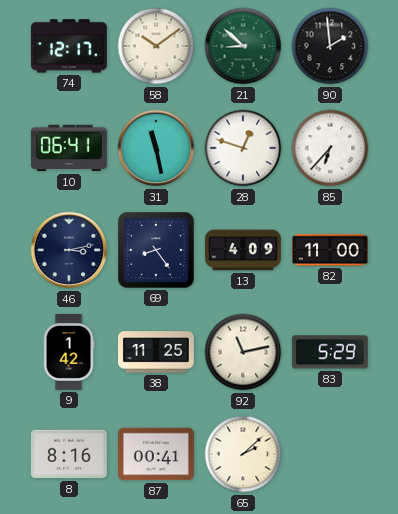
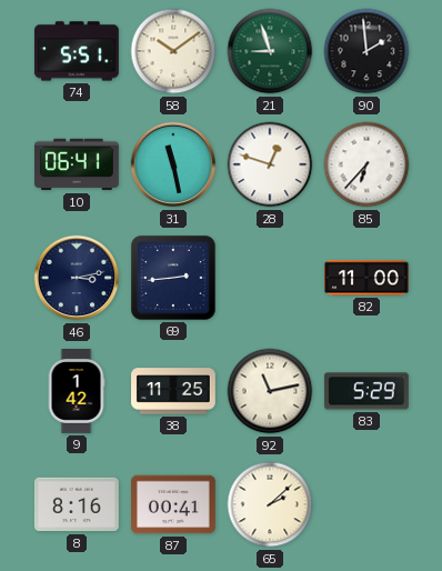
74: 12:17 -> 5:51 (77, 51)
21: 8:52 -> 8:57 (270, 51)
69: 8:24 -> 2:44 (173, 278)
13: 4:09 -> none (244, 250)
